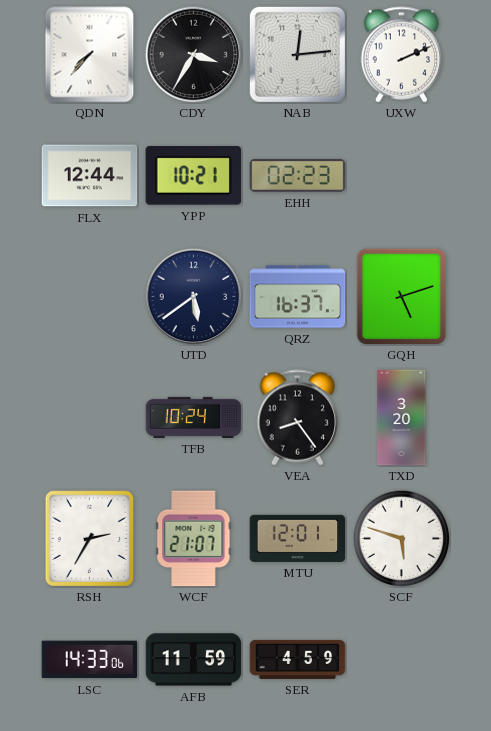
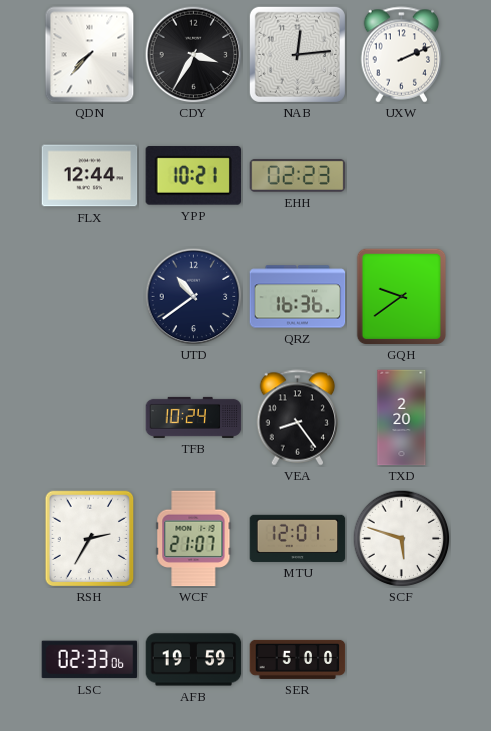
UTD: 5:39 -> 10:39 (194, 297)
QRZ: 16:37 -> 16:36 (298, 297)
GQH: 5:12 -> 9:39 (402, 296)
TXD: 3:20 -> 2:20 (402, 418)
LSC: 14:33 -> 02:33 (90, 660)
AFB: 11:59 -> 19:59 (194, 660)
SER: 4:59 -> 5:00 (298, 659)
